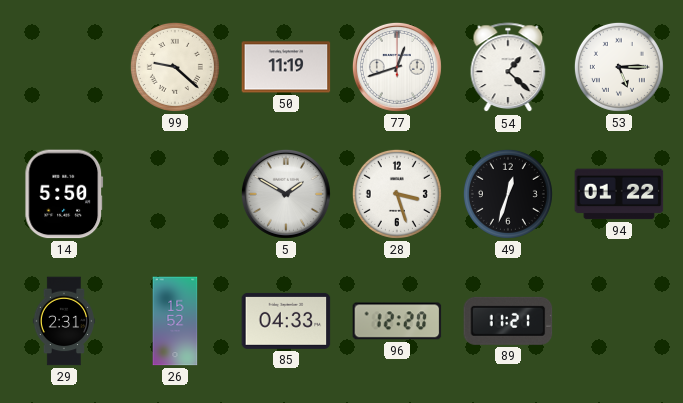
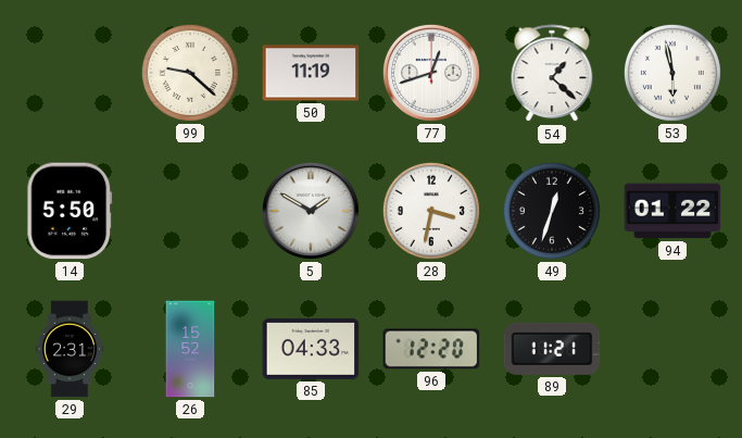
53: 5:15 -> 5:58 (672, 73)
28: 3:27 -> 3:32 (431, 211)
